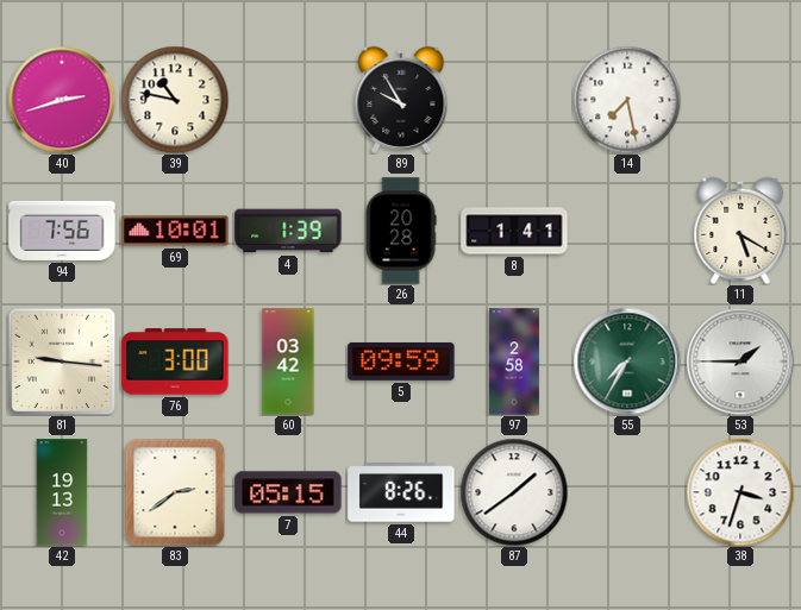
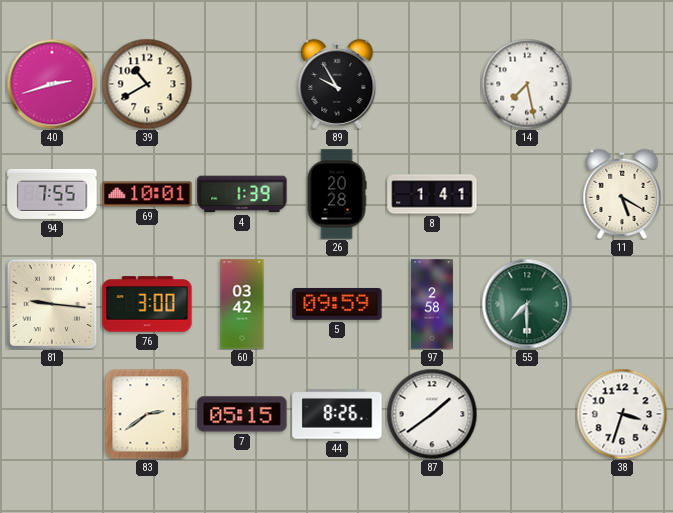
39: 10:47 -> 10:40 (147, 84)
94: 7:56 -> 7:55 (52, 194)
55: 7:35 -> 7:30 (527, 304)
53: 1:45 -> none (740, 361)
42: 19:13 -> none (62, 492)
